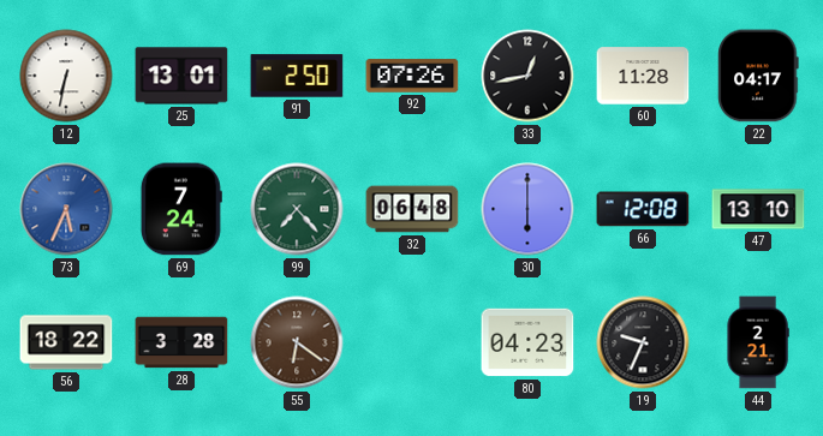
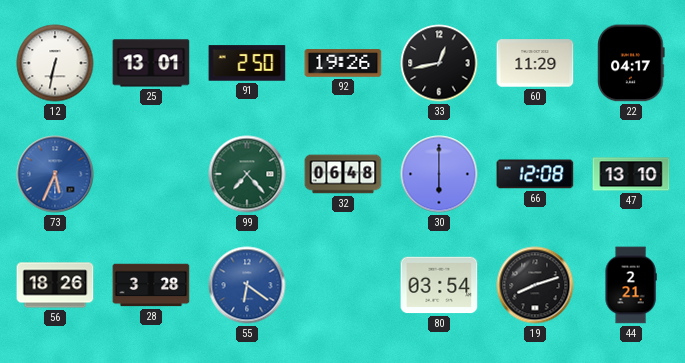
92: 07:26 -> 19:26 (343, 63)
60: 11:28 -> 11:29 (535, 63)
69: 7:24 -> none (181, 209)
56: 18:22 -> 18:26 (55, 285)
55 dial: brown -> blue (247, 285)
80: 04:23 -> 03:54 (439, 285)
19: 9:34 -> 8:12 (535, 285)
